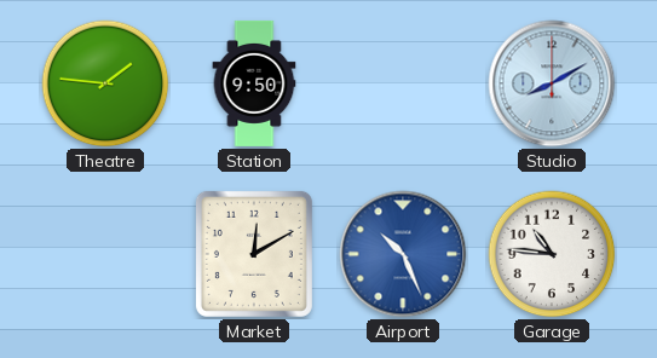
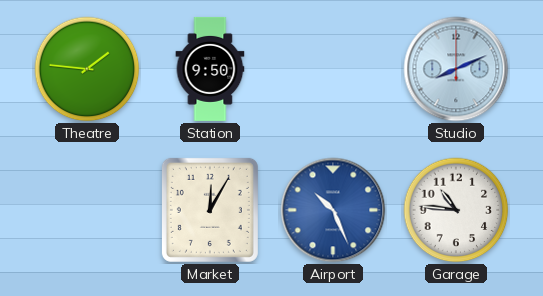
Studio: 8:10 -> 8:11 (456, 69)
Market: 12:10 -> 12:05 (210, 210)
